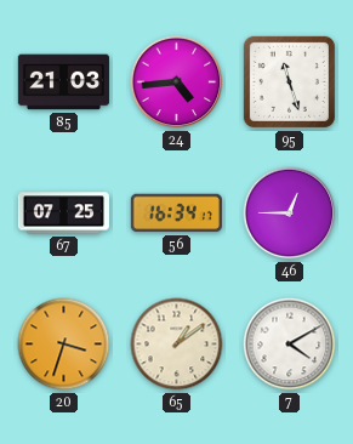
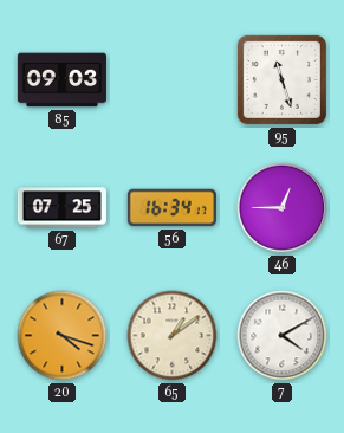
85: 21:03 -> 09:03 (61, 80)
24: 4:44 -> none (177, 82)
20: 3:33 -> 4:18 (63, 336)
